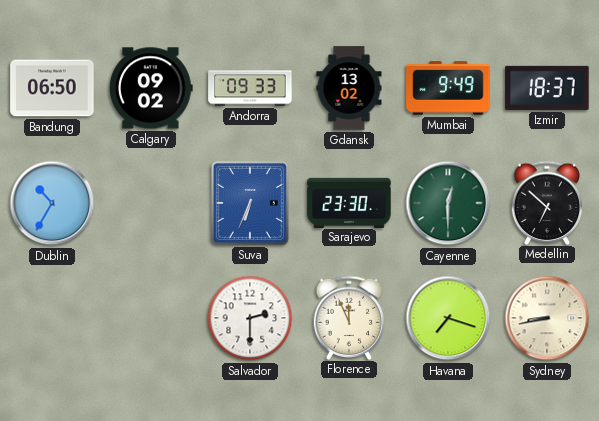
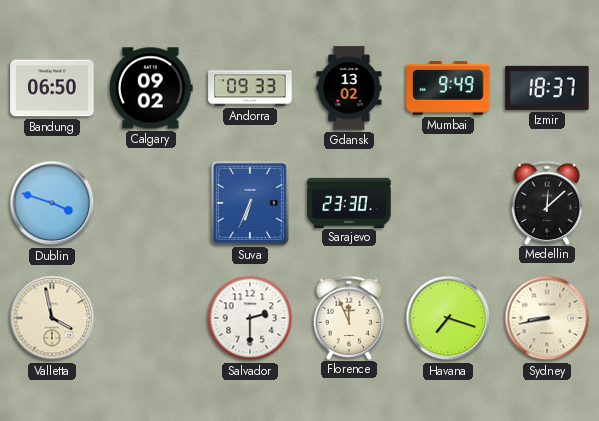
Dublin: 10:35 -> 3:48 (52, 203)
Cayenne: 12:30 -> none (448, 203)
Medellin: 6:52 -> 12:08 (547, 202)
Valletta: none -> 3:58 (52, 318)
